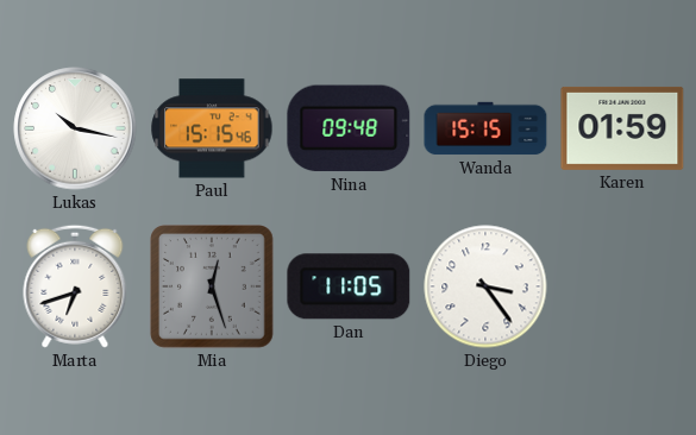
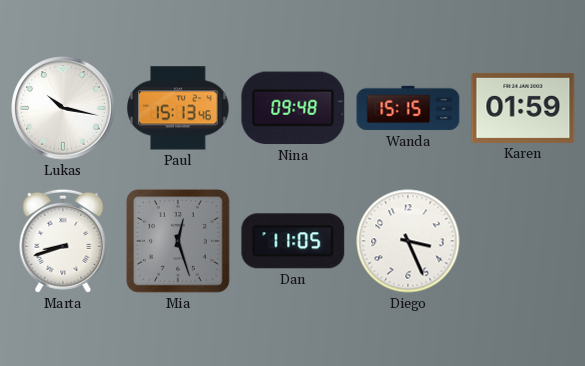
Paul: 15:15 -> 15:13 (178, 108)
Marta: 6:42 -> 8:42 (63, 241)
Diego: 3:24 -> 3:26 (408, 241)
